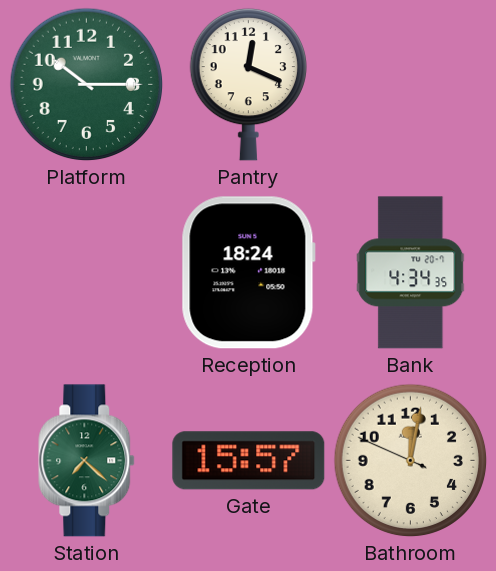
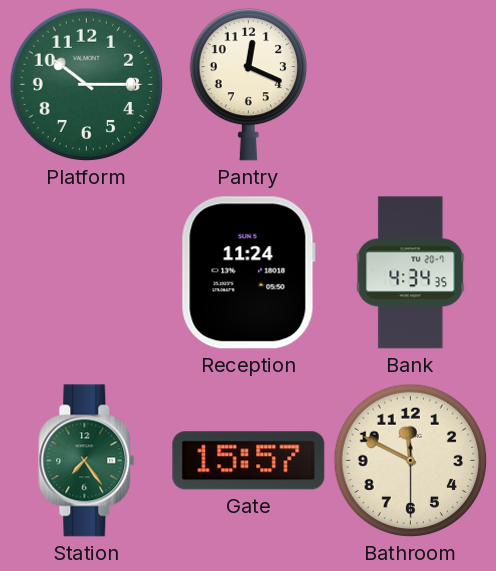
Reception: 18:24 -> 11:24 (248, 273)
Station: 7:22 -> 7:24 (87, 461)
Bathroom: 12:01 -> 11:49 (411, 461)
